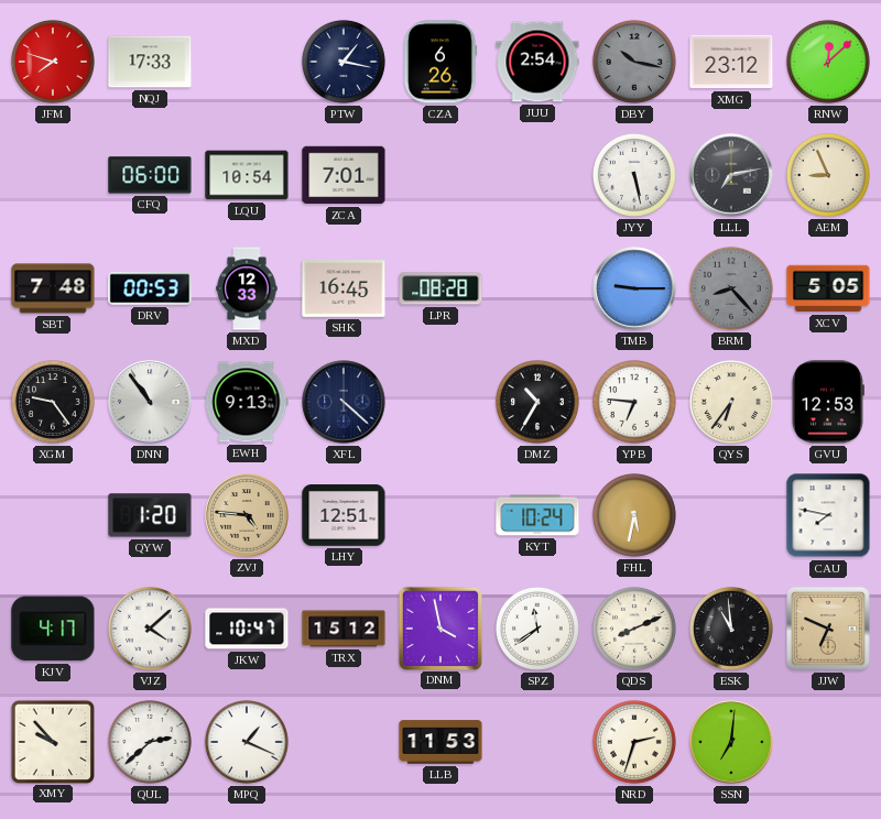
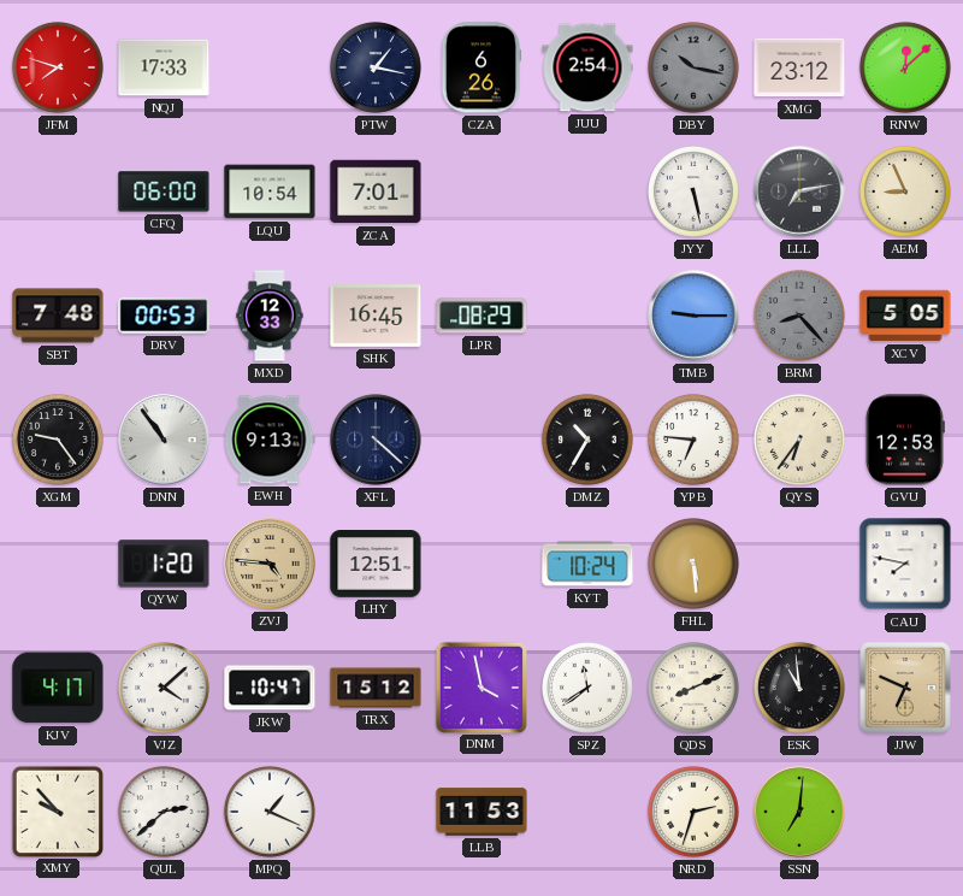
LPR: 08:28 -> 08:29 (482, 316)
FHL: 5:32 -> 5:29 (693, 564)
